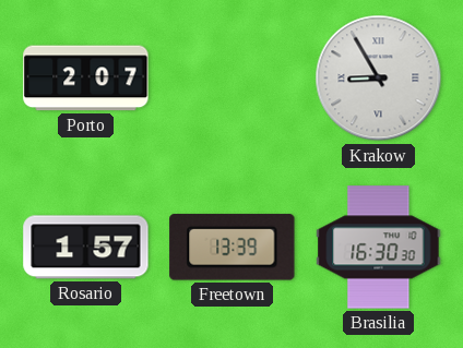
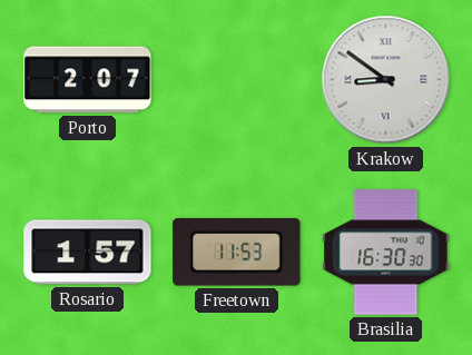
Krakow: 8:55 -> 8:51 (386, 80)
Freetown: 13:39 -> 11:53 (237, 253)
